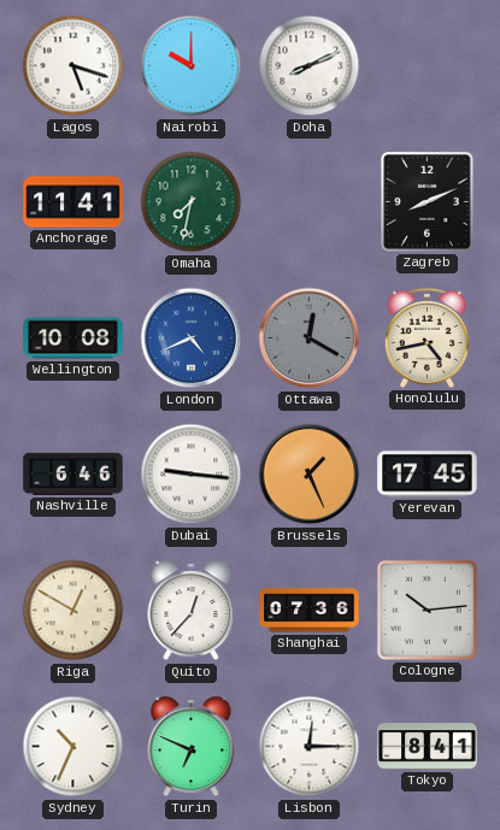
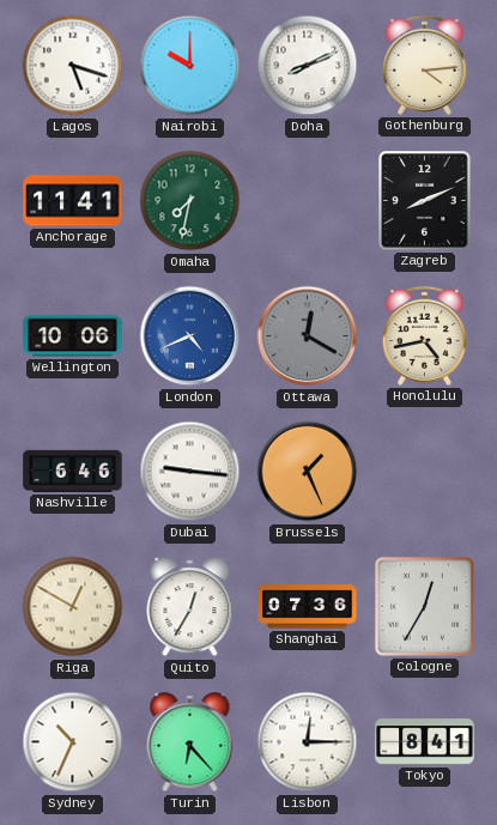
Gothenburg: none -> 4:14 (424, 65)
Wellington: 10:08 -> 10:06 (73, 336)
Yerevan: 17:45 -> none (428, 475)
Quito: 12:37 -> 12:35 (190, 607)
Cologne: 10:14 -> 12:35 (424, 606)
Turin: 6:49 -> 6:23 (190, 742)
